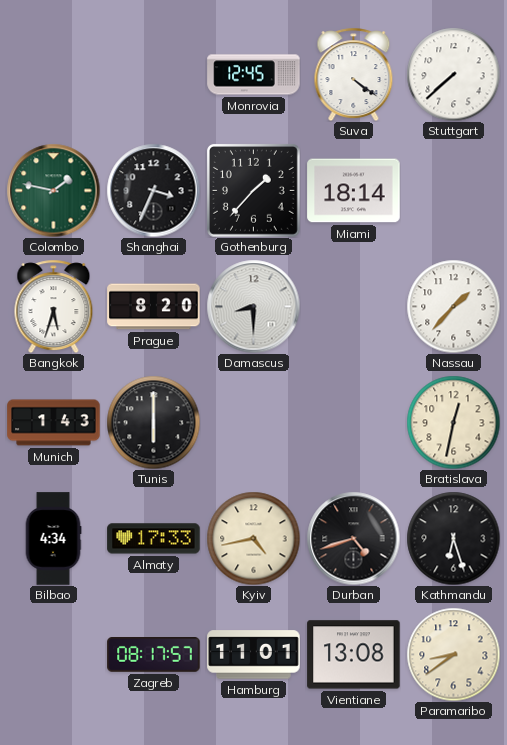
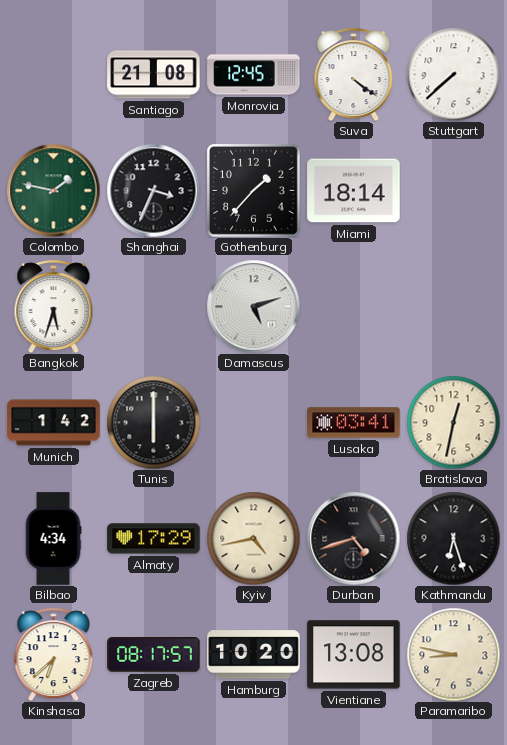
Santiago: none -> 21:08 (154, 75)
Prague: 8:20 -> none (154, 307)
Damascus: 8:30 -> 5:12 (253, 306)
Nassau: 1:37 -> none (453, 306)
Munich: 1:43 -> 1:42 (54, 423)
Lusaka: none -> 03:41 (354, 423)
Almaty: 17:33 -> 17:29 (154, 539)
Kinshasa: none -> 6:38 (54, 654)
Hamburg: 11:01 -> 10:20 (254, 655)
Paramaribo: 8:39 -> 8:47 (453, 654)
